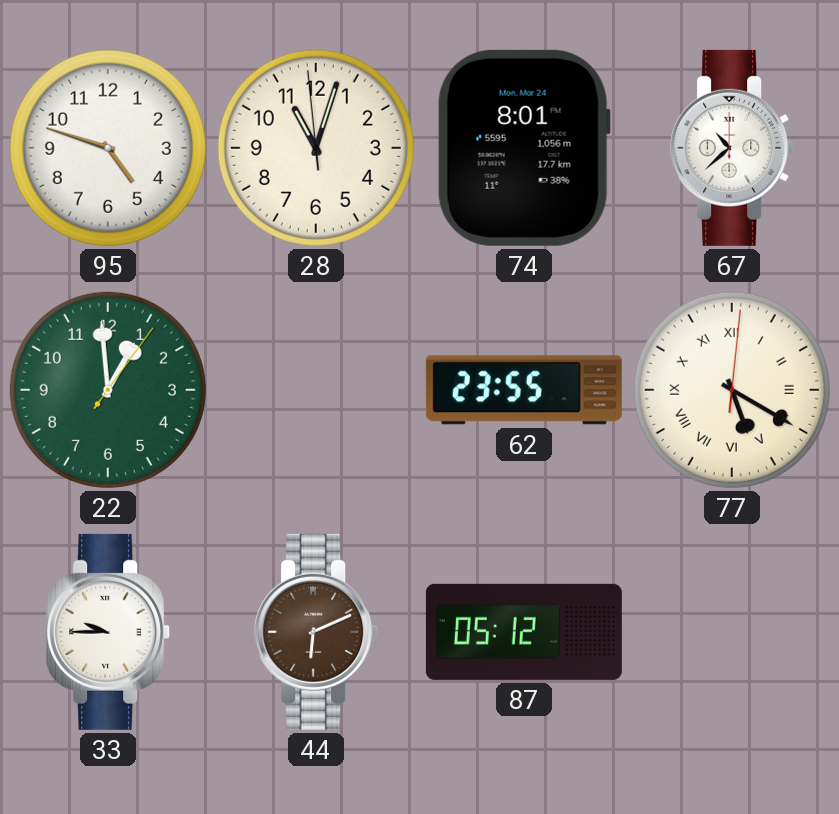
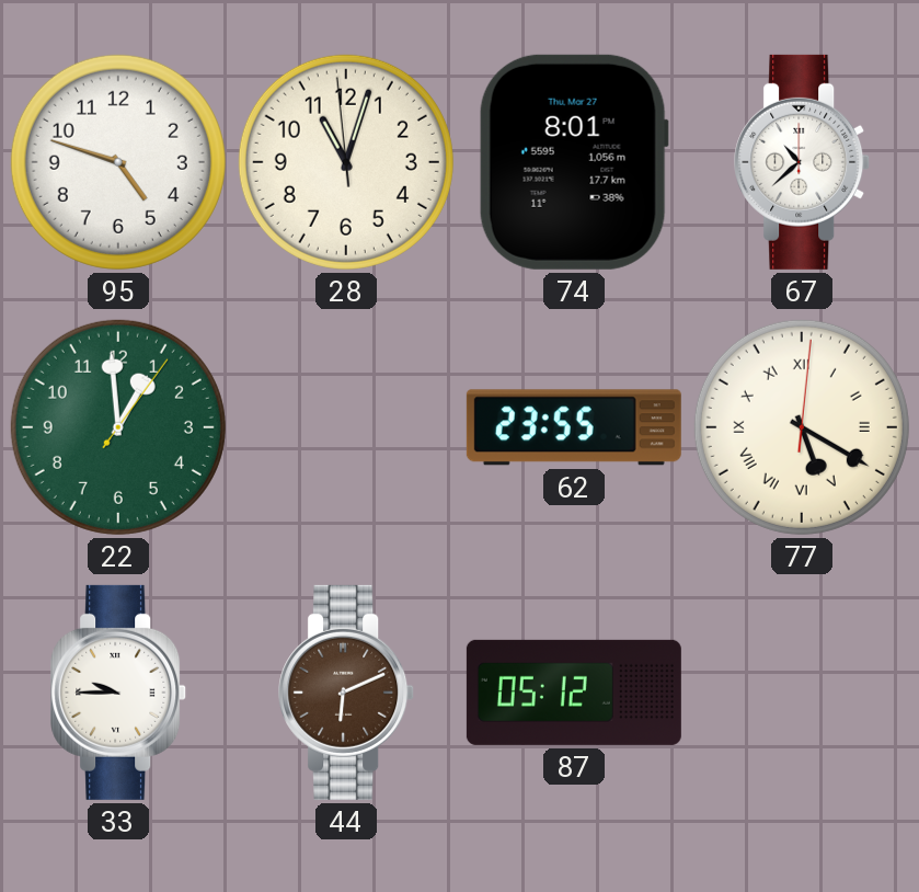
74 date: Mon, Mar 24 -> Thu, Mar 27 (574, 162)
